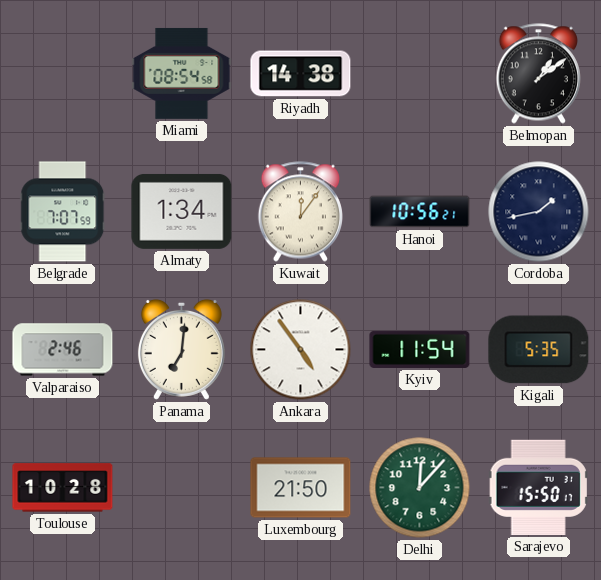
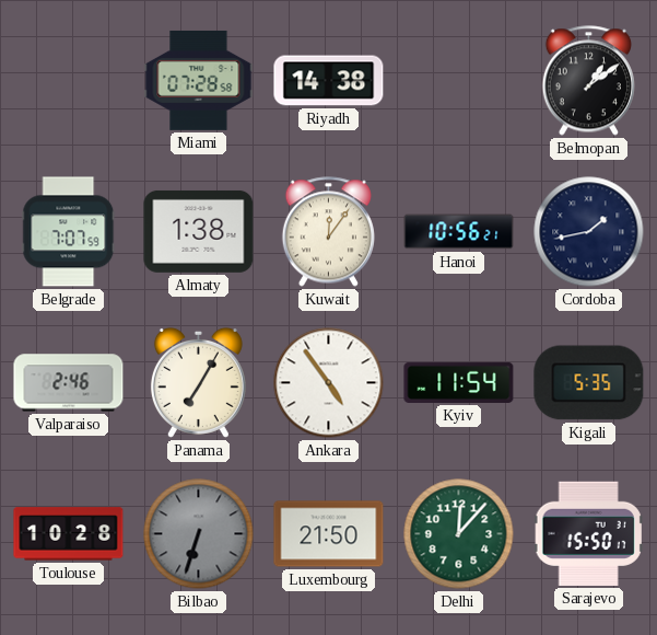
Miami: 08:54 -> 07:28 (199, 80)
Almaty: 1:34 -> 1:38 (199, 231)
Panama: 7:01 -> 7:05 (198, 382)
Bilbao: none -> 6:33 (199, 534)
